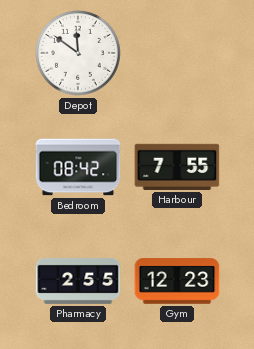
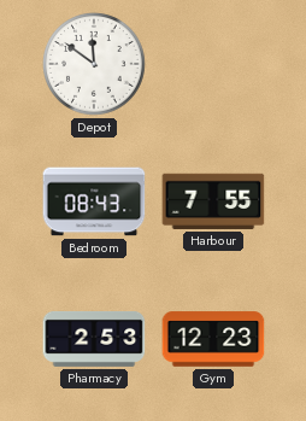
Bedroom: 08:42 -> 08:43 (94, 201)
Pharmacy: 2:55 -> 2:53 (94, 339)
